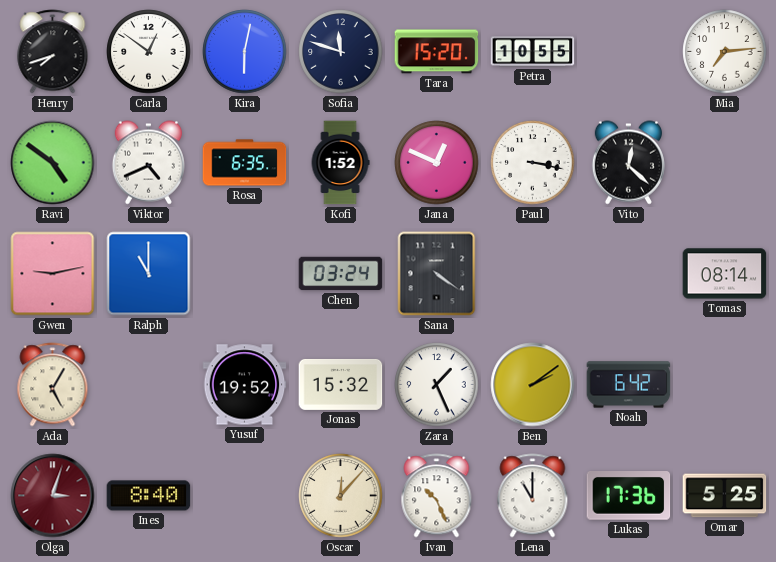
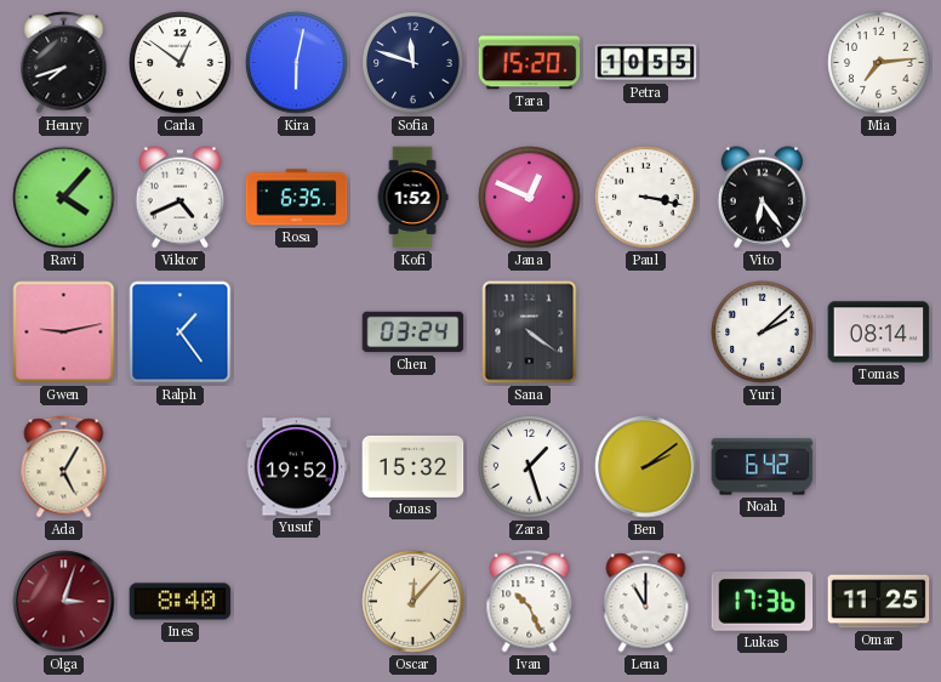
Ravi: 4:51 -> 4:07 (64, 198)
Vito: 12:22 -> 6:24 (762, 198)
Ralph: 11:00 -> 1:24 (181, 333)
Yuri: none -> 2:08 (763, 333)
Zara: 1:26 -> 1:27 (530, 467)
Omar: 5:25 -> 11:25 (879, 602)
